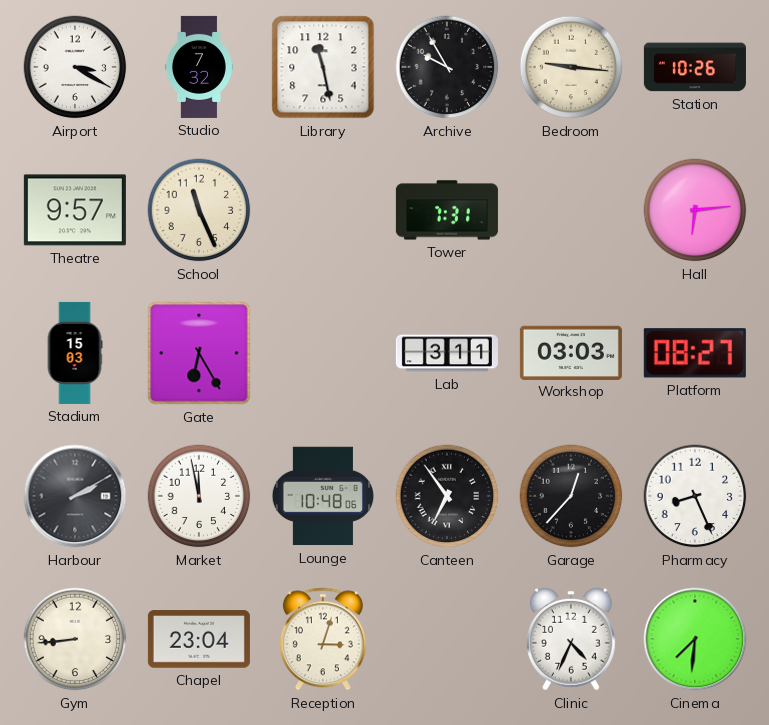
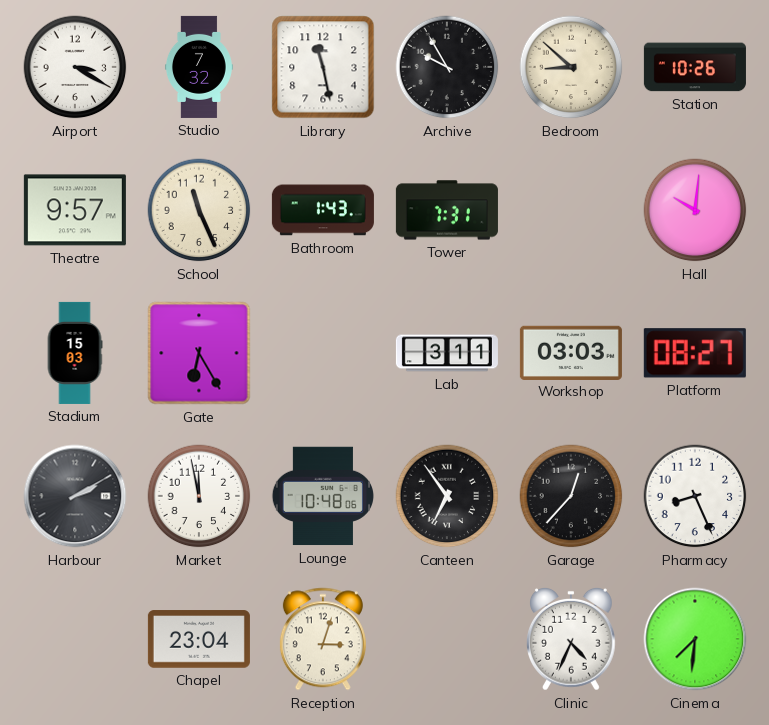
Bedroom: 9:16 -> 8:52 (571, 67)
Bathroom: none -> 1:43 (323, 210)
Hall: 6:14 -> 10:01 (695, 210)
Gym: 8:44 -> none (75, 639)
